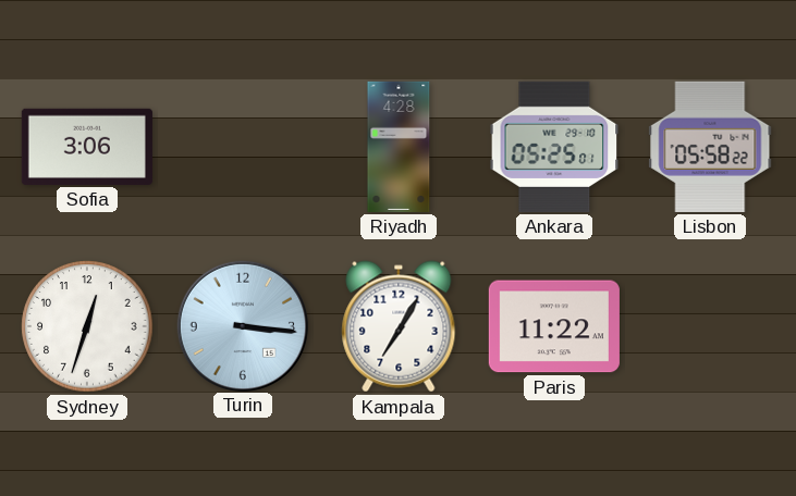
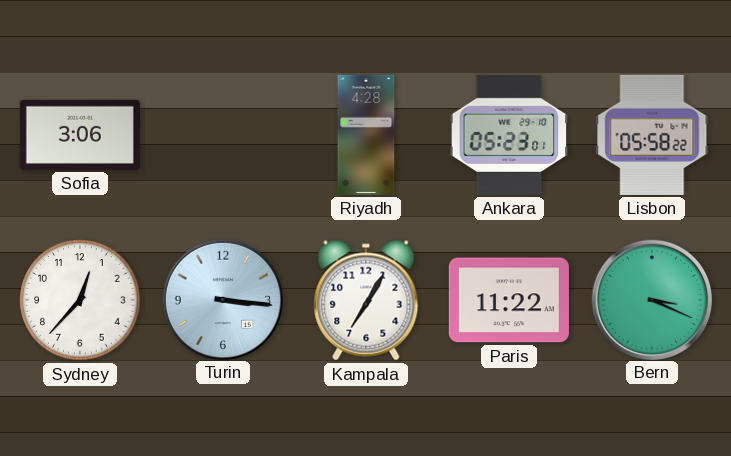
Ankara: 05:25 -> 05:23 (509, 135)
Sydney: 12:33 -> 12:37 (80, 300)
Bern: none -> 3:19 (651, 299)
